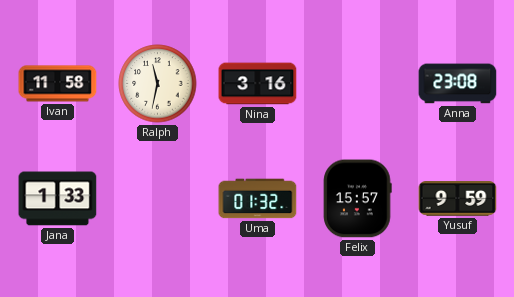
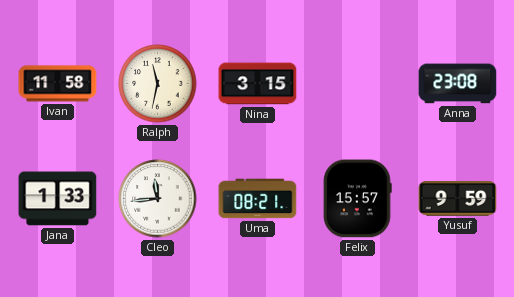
Nina: 3:16 -> 3:15 (258, 84)
Cleo: none -> 11:44 (158, 199)
Uma: 01:32 -> 08:21 (258, 199)
